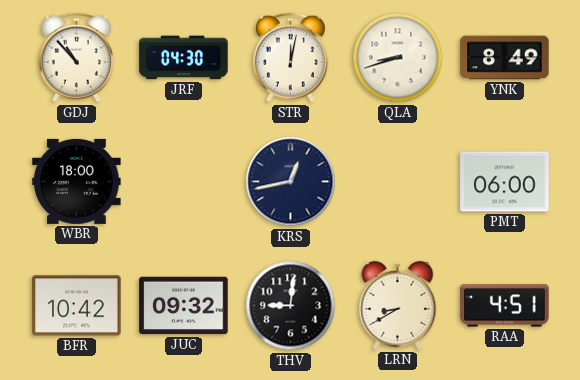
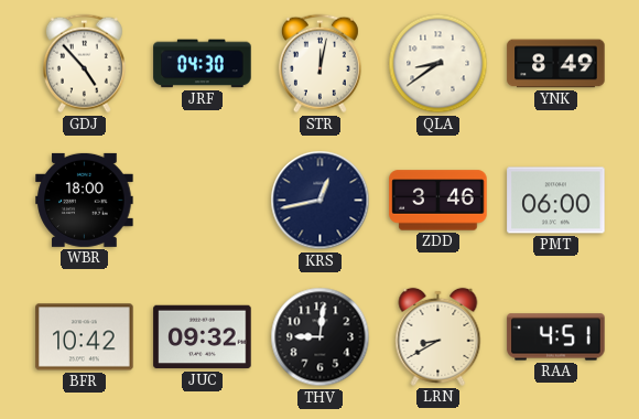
GDJ: 10:53 -> 4:53 (84, 64)
QLA: 8:42 -> 8:39 (438, 64)
ZDD: none -> 3:46 (438, 201)
